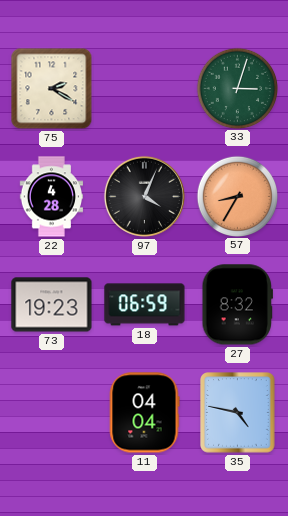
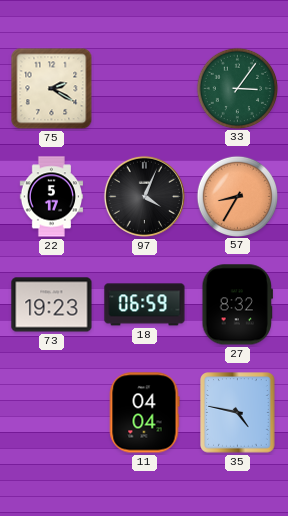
33: 3:03 -> 3:06 (237, 88)
22: 4:28 -> 5:17 (51, 197)
